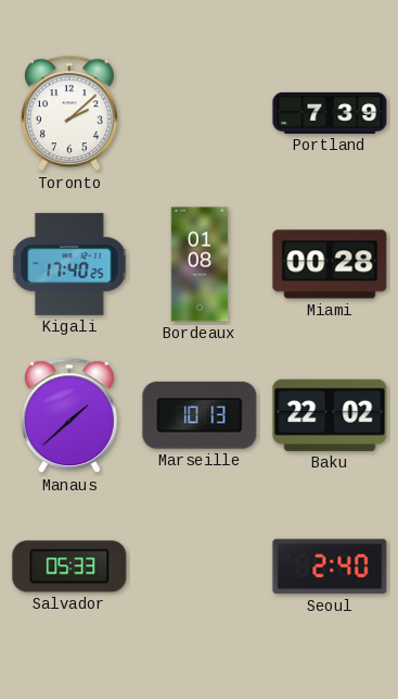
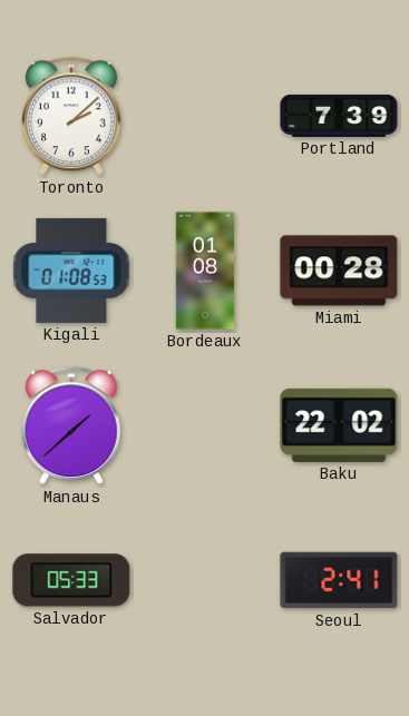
Kigali: 17:40 -> 01:08 (71, 271)
Marseille: 10:13 -> none (200, 415)
Seoul: 2:40 -> 2:41 (339, 580)
